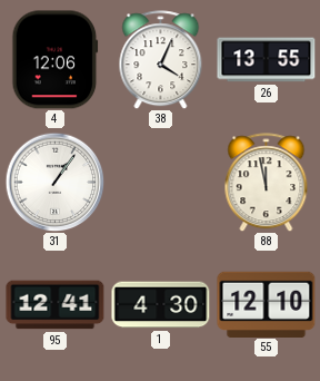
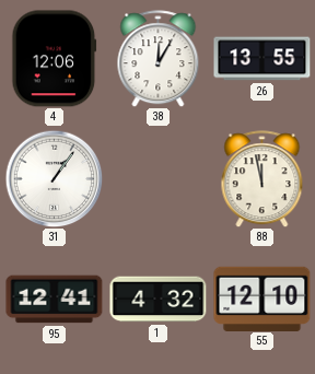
38: 4:04 -> 12:05 (159, 59)
1: 4:30 -> 4:32 (159, 300)
